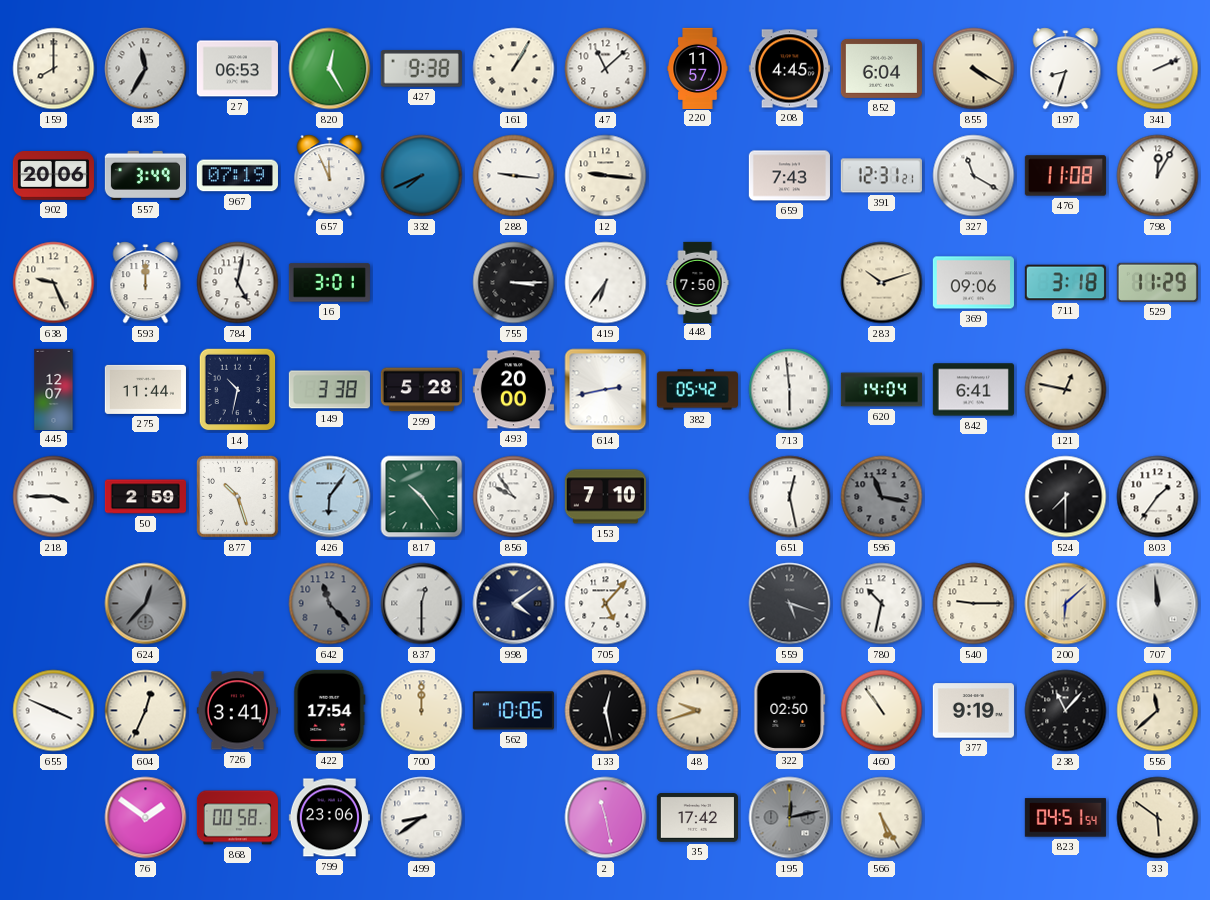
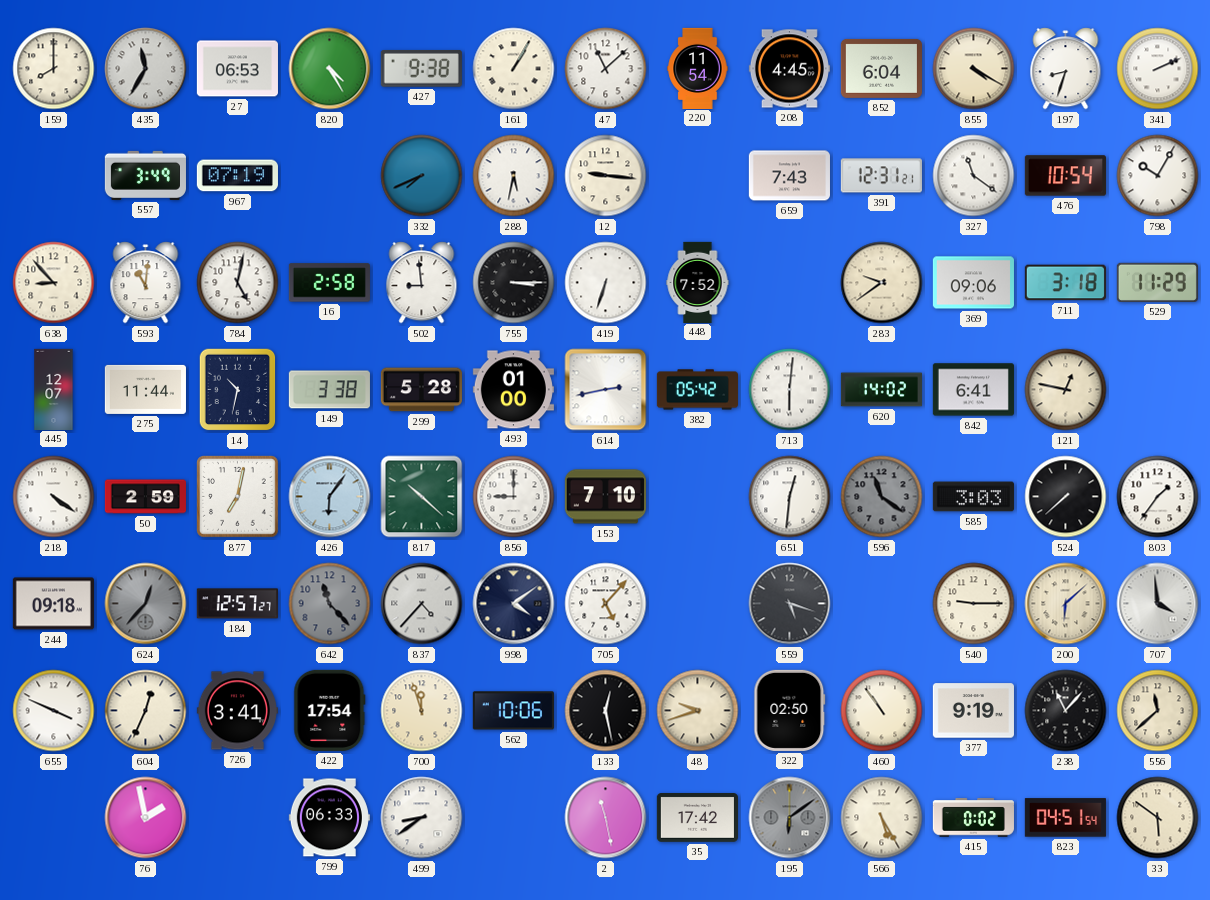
820: 12:25 -> 4:25 (330, 69)
220: 11:57 -> 11:54 (698, 68)
902: 20:06 -> none (53, 176)
657: 11:56 -> none (330, 176)
288: 9:16 -> 5:32 (514, 176)
327: 11:20 -> 11:21 (974, 176)
476: 11:08 -> 10:54 (1065, 176)
798: 12:05 -> 10:05 (1158, 176)
638: 9:26 -> 8:53 (54, 283)
593: 12:00 -> 11:01 (146, 283)
16: 3:01 -> 2:58 (329, 283)
502: none -> 8:59 (422, 283)
419: 6:36 -> 6:33 (606, 283)
448: 7:50 -> 7:52 (698, 282)
283: 10:12 -> 9:39 (882, 283)
493: 20:00 -> 01:00 (513, 390)
713: 5:59 -> 6:01 (790, 390)
620: 14:04 -> 14:02 (881, 390)
218: 3:45 -> 4:21 (54, 497)
877: 10:27 -> 7:02 (238, 497)
817: 10:24 -> 10:22 (422, 497)
856: 9:54 -> 9:00 (514, 497)
651: 12:28 -> 12:31 (790, 497)
596: 11:17 -> 11:21 (882, 497)
585: none -> 3:03 (973, 497)
524: 7:30 -> 7:38 (1066, 497)
244: none -> 09:18 (53, 604)
184: none -> 12:57 (237, 604)
837: 12:30 -> 4:37 (422, 604)
780: 10:32 -> none (882, 604)
707: 11:59 -> 3:59 (1158, 604)
700: 12:00 -> 11:57 (422, 711)
76: 1:51 -> 1:58 (146, 818)
868: 00:58 -> none (237, 818)
799: 23:06 -> 06:33 (329, 818)
195: 12:13 -> 6:09 (790, 818)
415: none -> 0:02 (973, 818)
